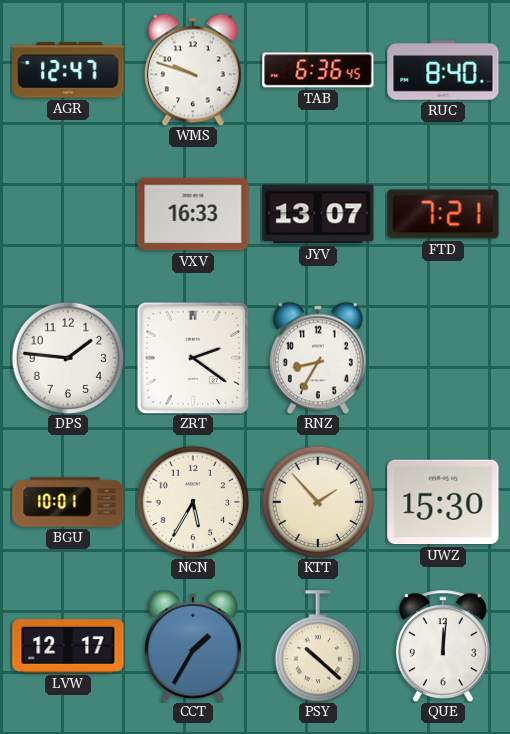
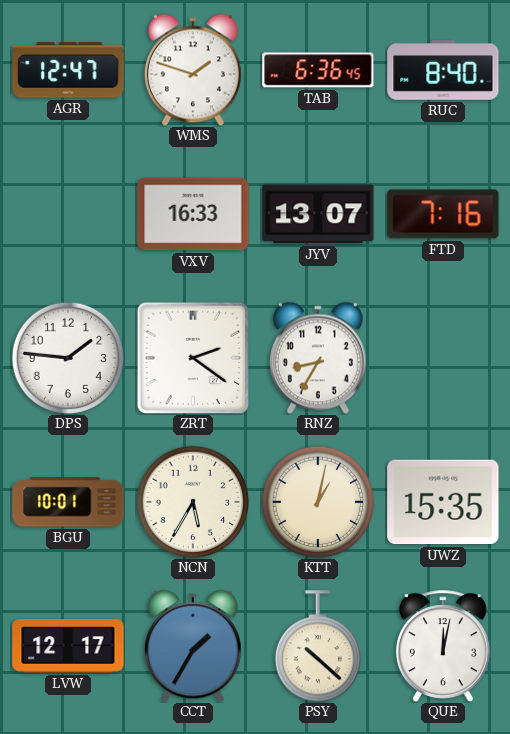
WMS: 9:48 -> 1:48 (193, 70)
FTD: 7:21 -> 7:16 (443, 214)
KTT: 1:53 -> 1:02 (317, 501)
UWZ: 15:30 -> 15:35 (443, 502)
QUE: 12:01 -> 12:02 (443, 646)
